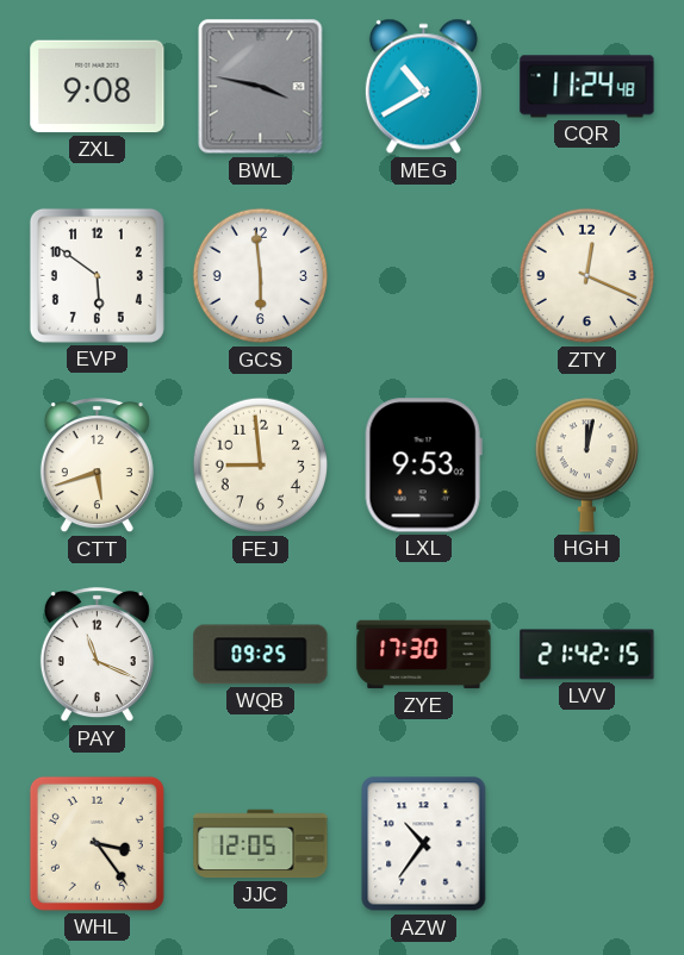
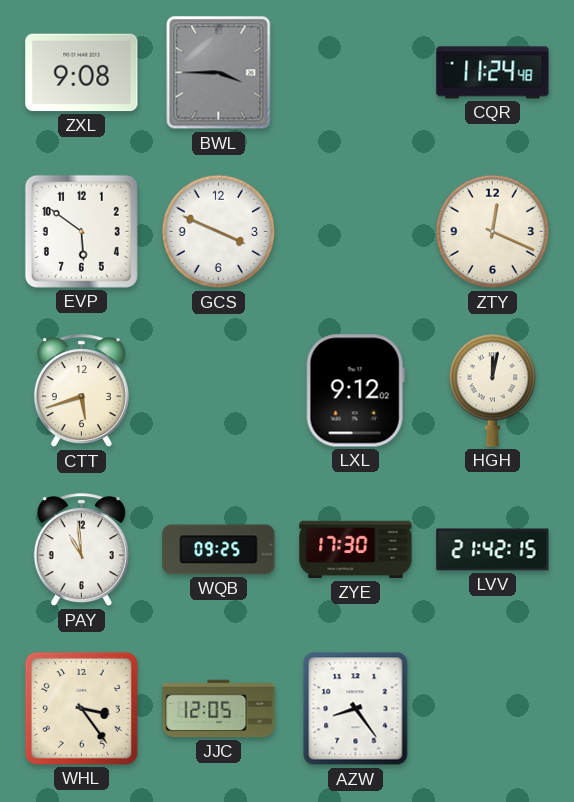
BWL: 3:47 -> 3:45 (219, 73)
MEG: 10:40 -> none (423, 87)
GCS: 5:59 -> 3:49 (219, 232)
FEJ: 8:59 -> none (261, 466)
LXL: 9:53 -> 9:12 (355, 391)
PAY: 11:19 -> 10:59 (81, 550)
AZW: 10:36 -> 8:24 (356, 709)
